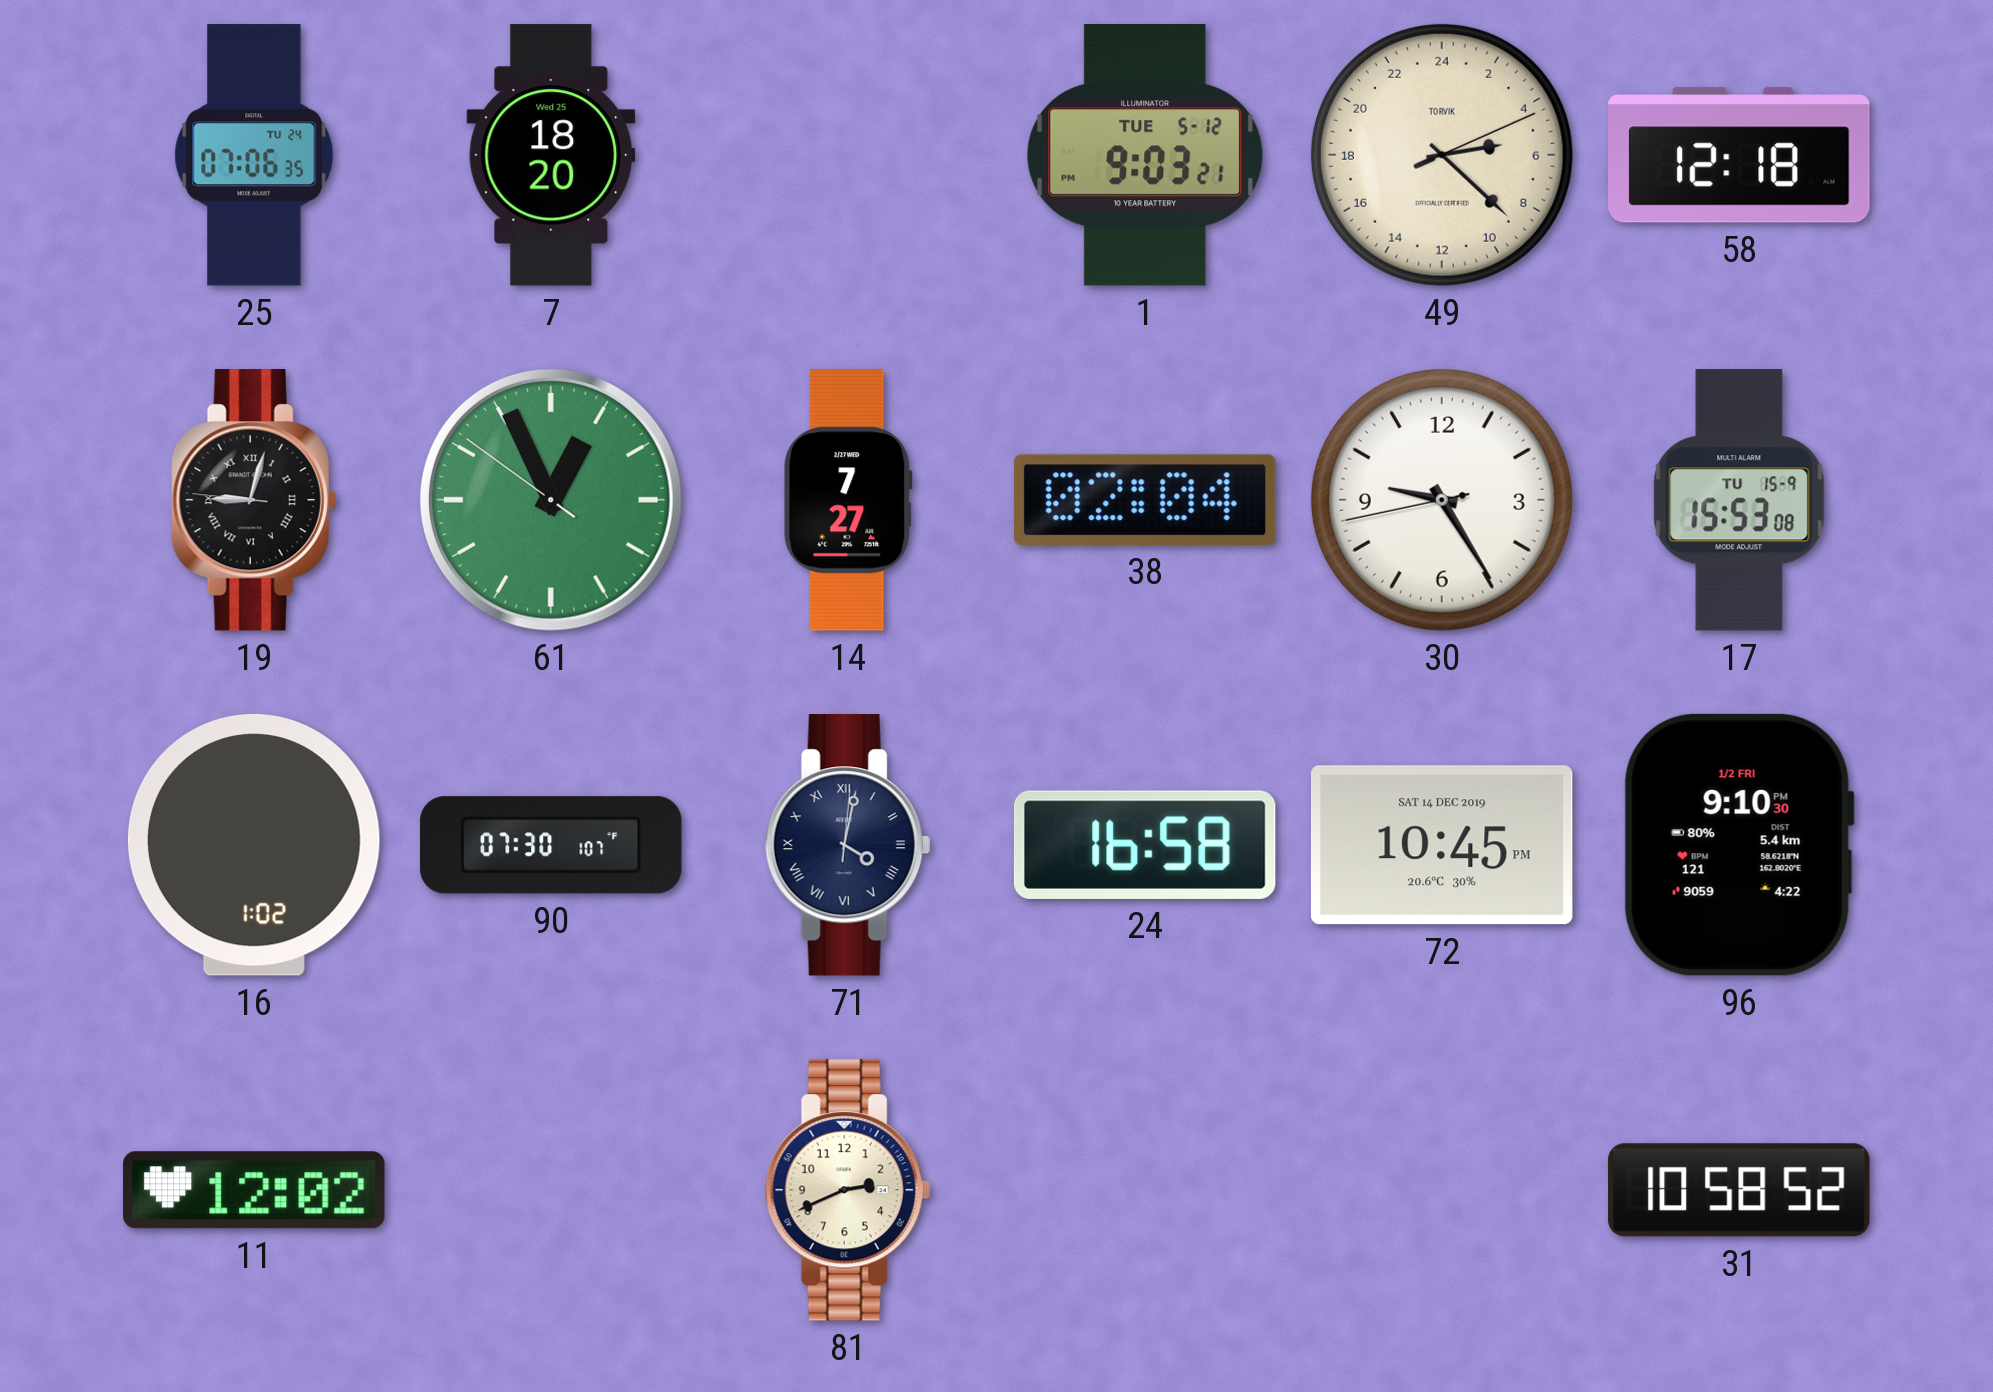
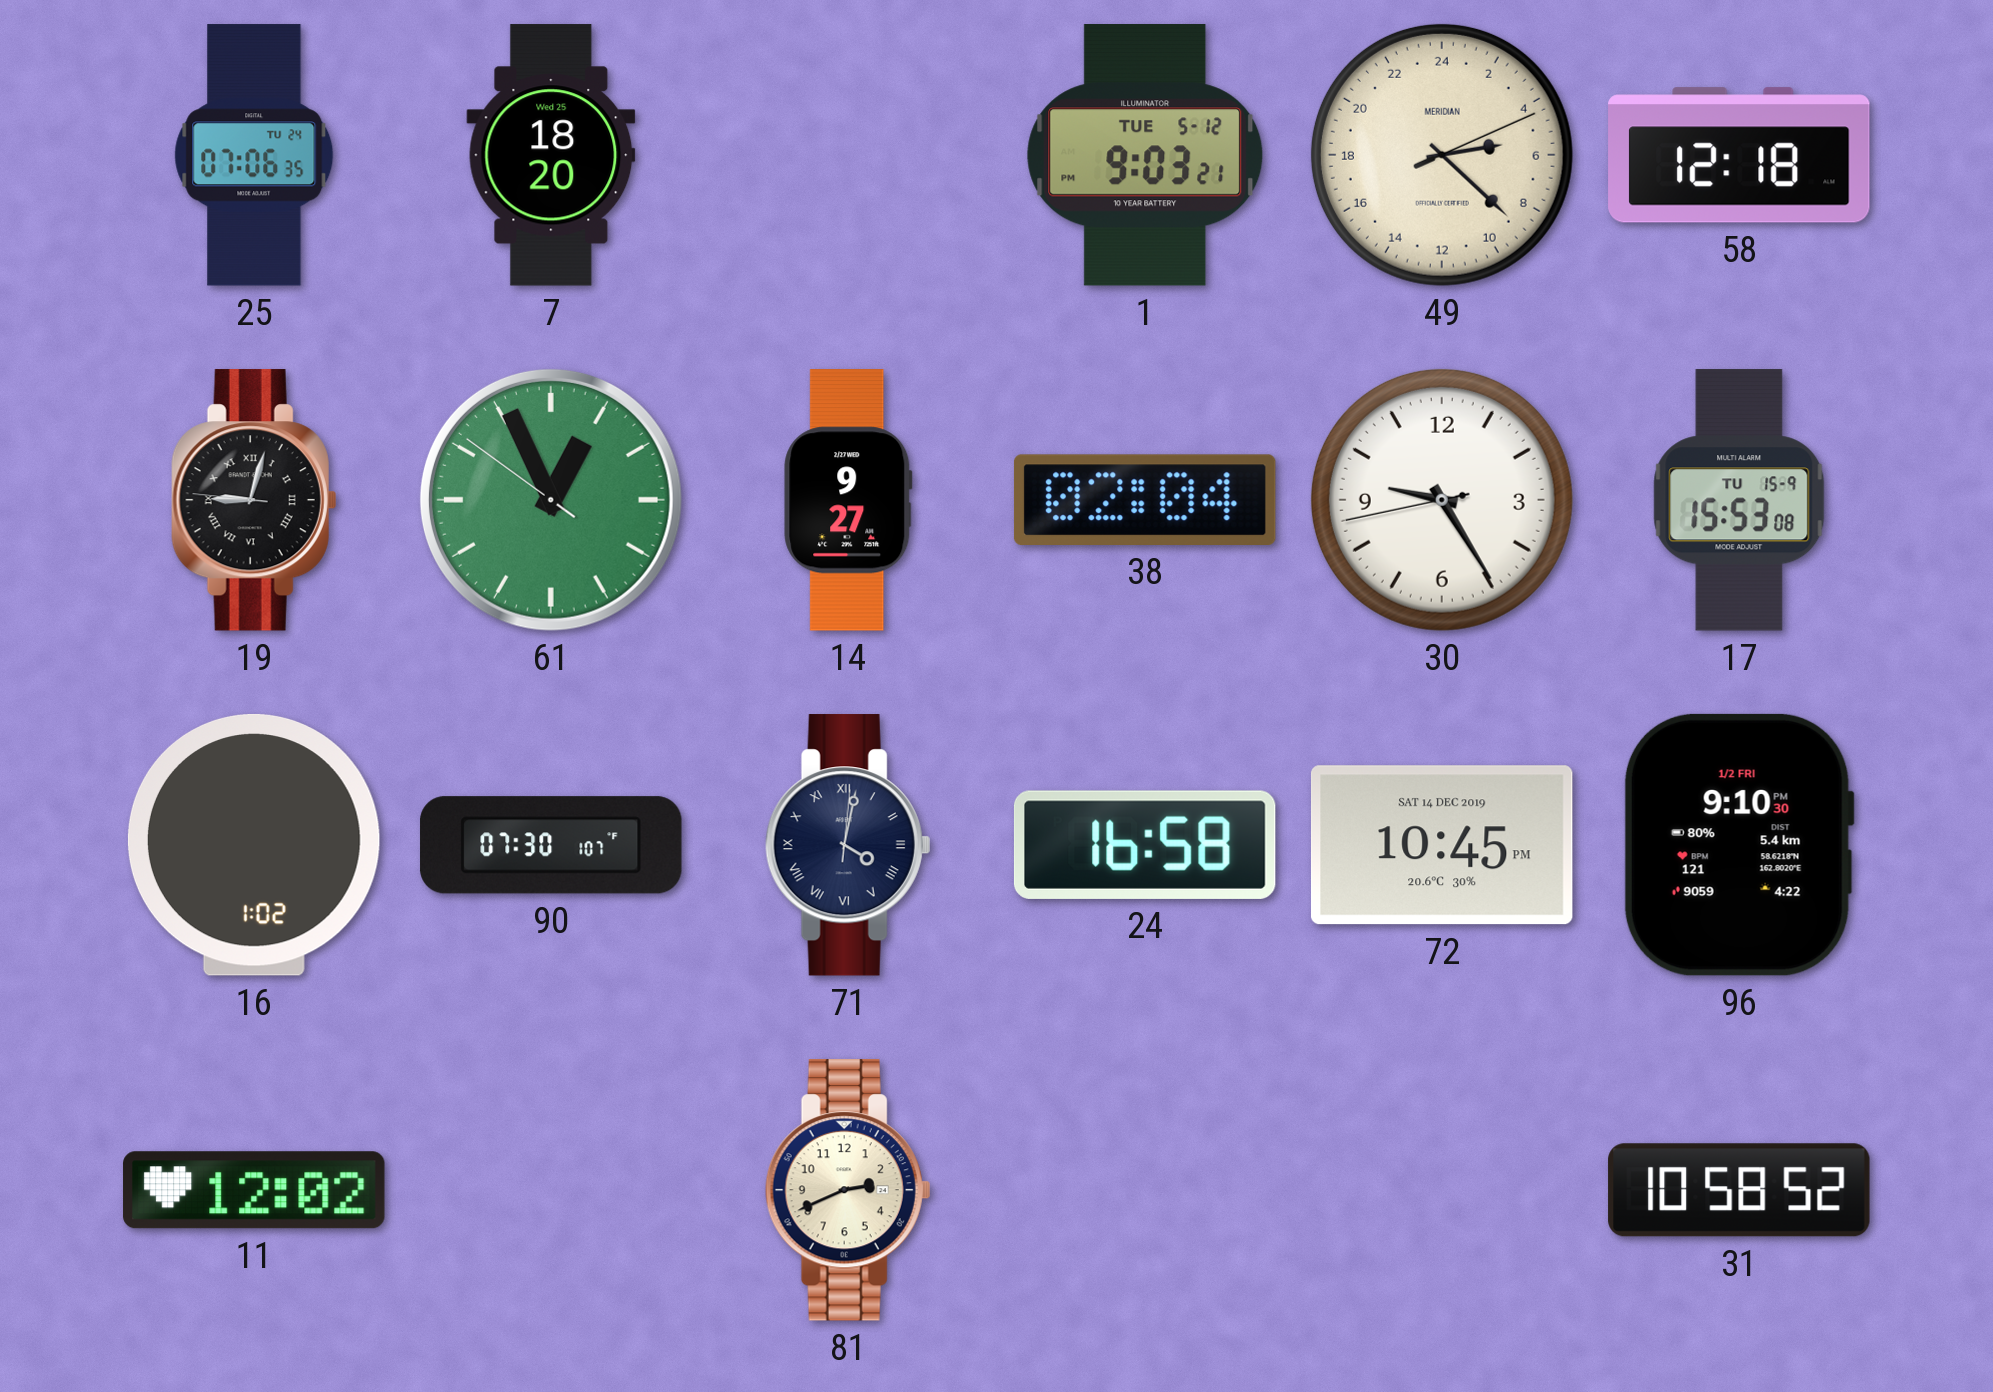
49 brand: TORVIK -> MERIDIAN (1442, 155)
14: 7:27 -> 9:27 (848, 500)
